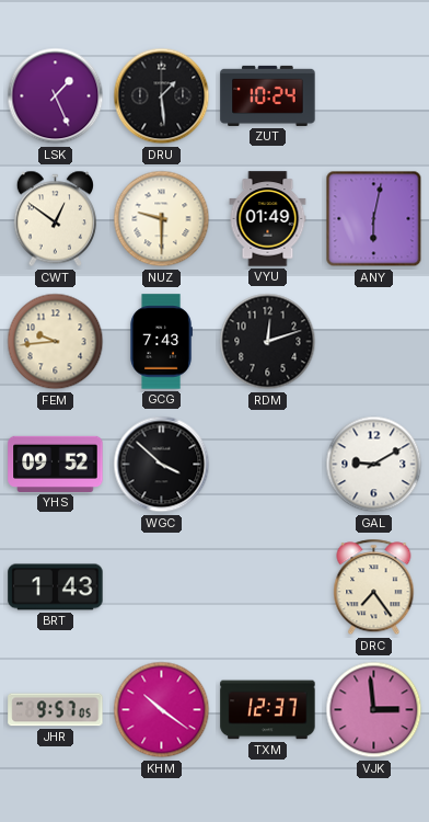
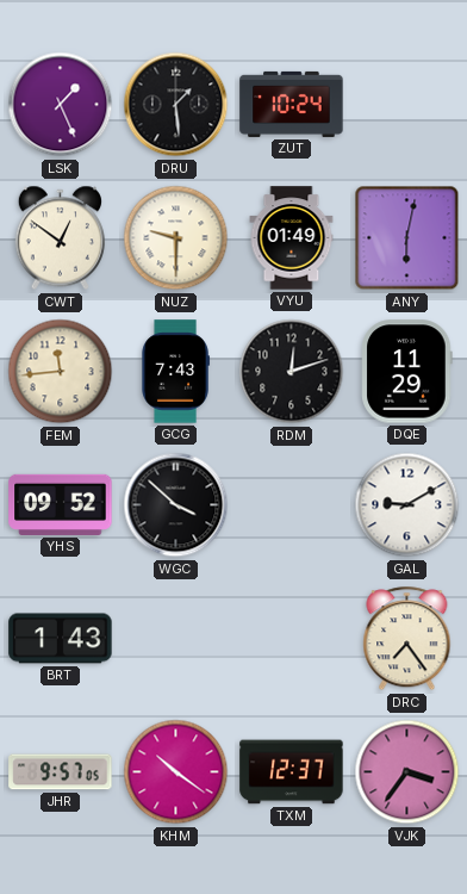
FEM: 9:44 -> 11:44 (61, 372)
DQE: none -> 11:29 (407, 372)
VJK: 2:59 -> 3:36 (407, 772)
